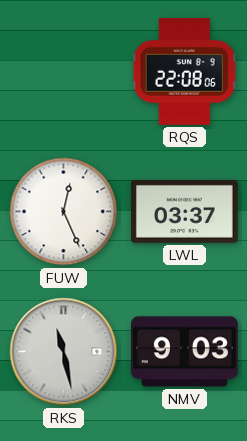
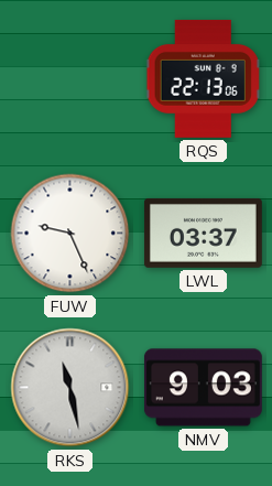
RQS: 22:08 -> 22:13 (204, 78)
FUW: 12:26 -> 9:26 (70, 234)
